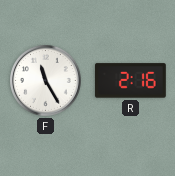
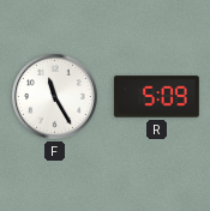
R: 2:16 -> 5:09 (156, 97)
